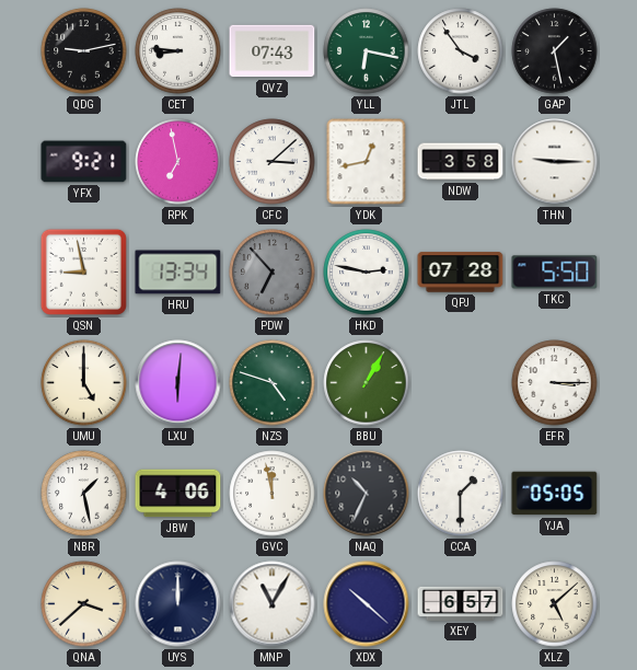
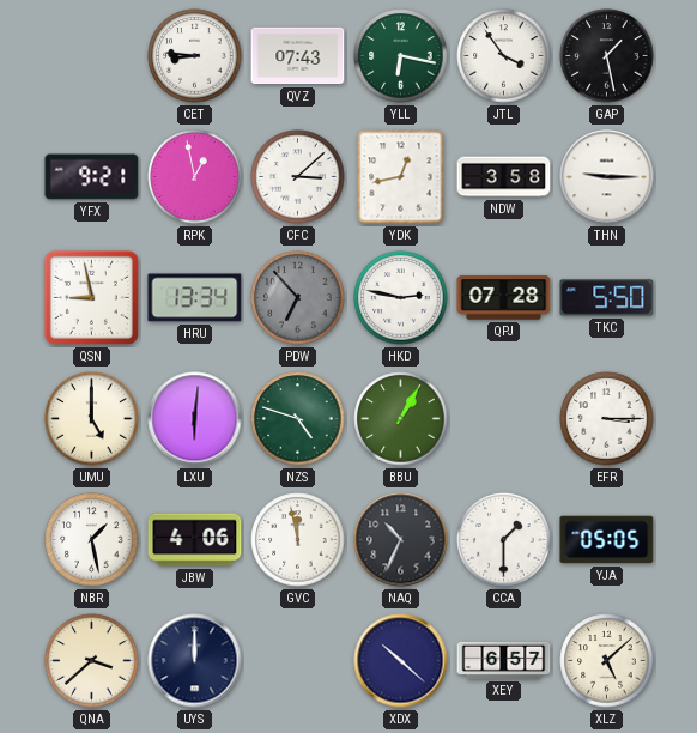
QDG: 9:13 -> none (84, 51)
RPK: 6:58 -> 12:58 (195, 177)
MNP: 11:05 -> none (273, 604)
